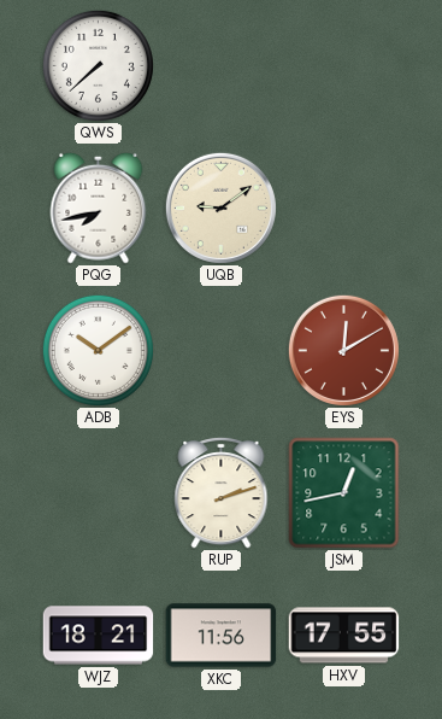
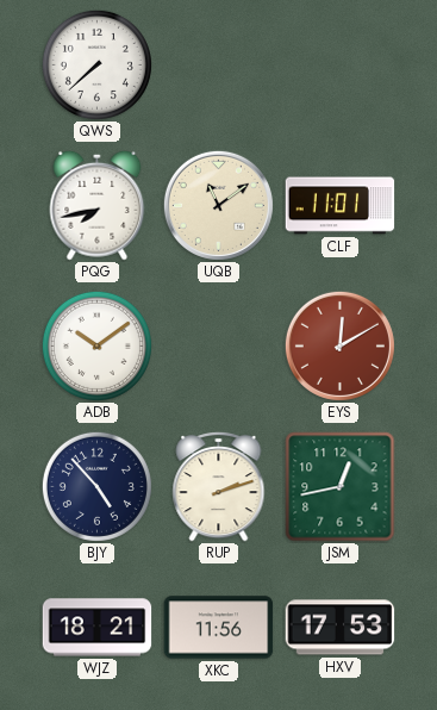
UQB: 9:09 -> 11:09 (218, 205)
CLF: none -> 11:01 (341, 206)
BJY: none -> 4:53 (96, 486)
HXV: 17:55 -> 17:53 (341, 628)
